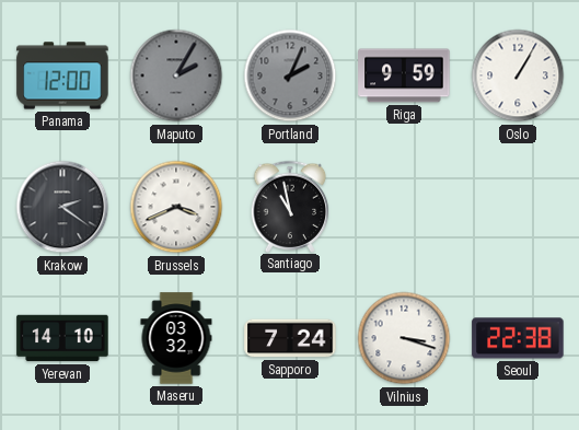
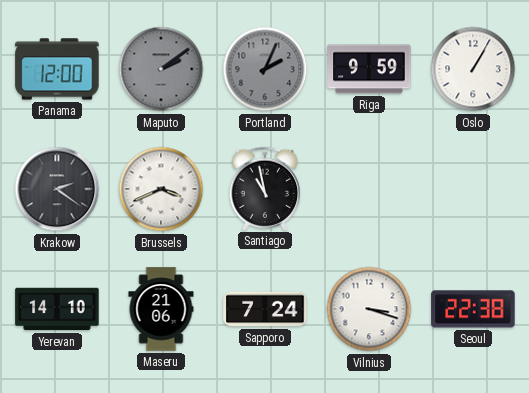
Maputo: 2:05 -> 2:09 (161, 69)
Maseru: 03:32 -> 21:06 (161, 309)
